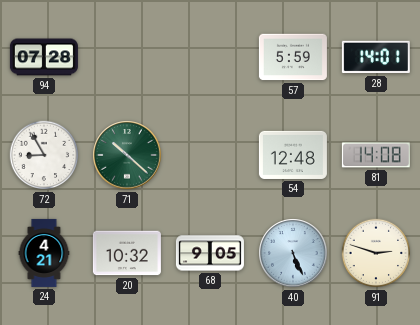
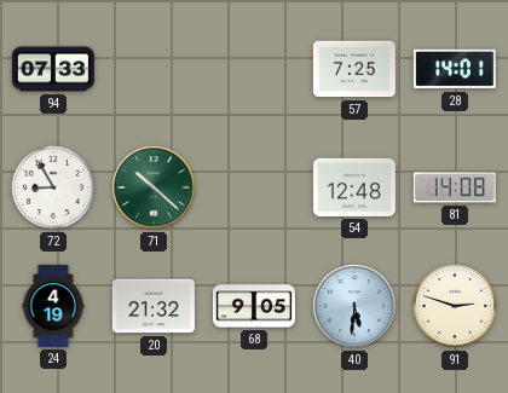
94: 07:28 -> 07:33 (53, 69)
57: 5:59 -> 7:25 (354, 69)
24: 4:21 -> 4:19 (53, 306)
20: 10:32 -> 21:32 (154, 306)
40: 5:26 -> 5:31 (354, 306)
